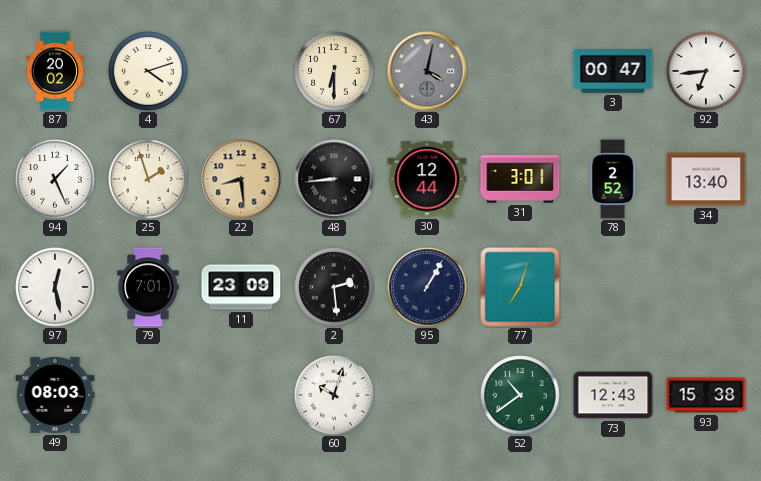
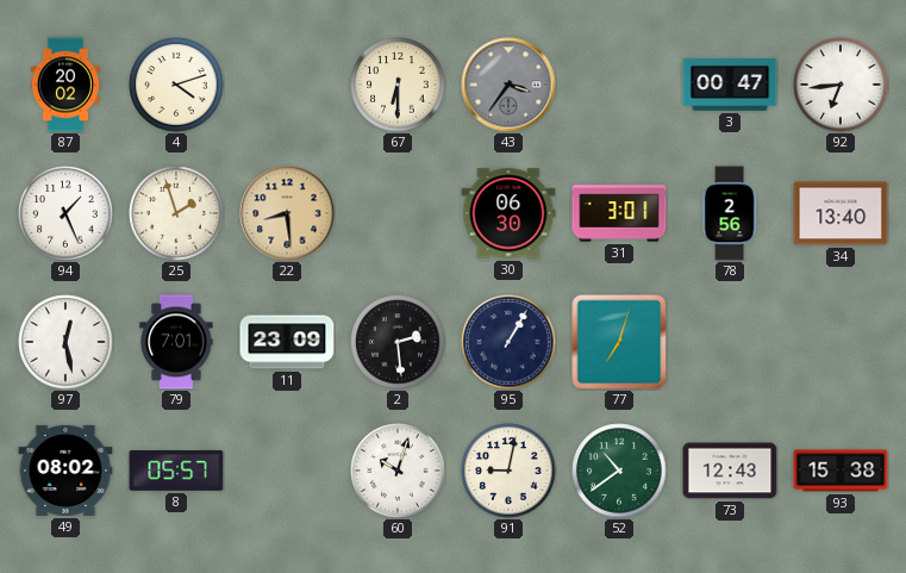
43: 4:02 -> 3:36 (508, 85)
48: 8:44 -> none (334, 179)
30: 12:44 -> 06:30 (508, 213)
78: 2:52 -> 2:56 (730, 213)
49: 08:03 -> 08:02 (65, 471)
8: none -> 05:57 (176, 471)
91: none -> 9:02 (508, 471)
